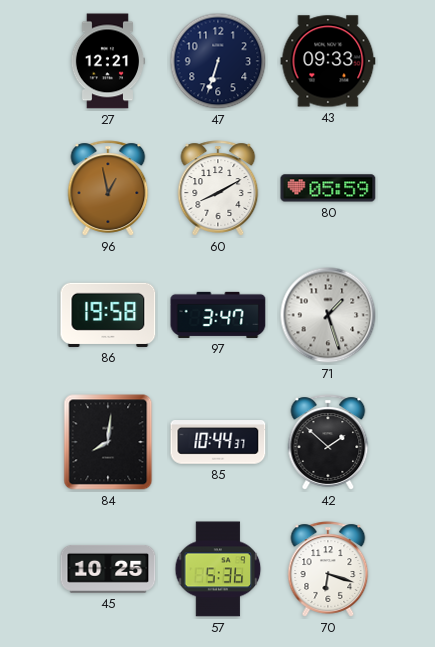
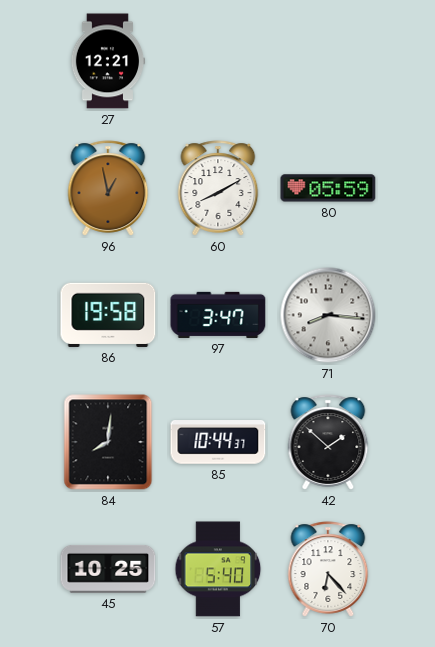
47: 6:33 -> none (218, 61)
43: 09:33 -> none (328, 61)
71: 1:27 -> 8:16 (328, 315)
57: 5:36 -> 5:40 (218, 569)
70: 6:18 -> 6:23 (328, 569)
